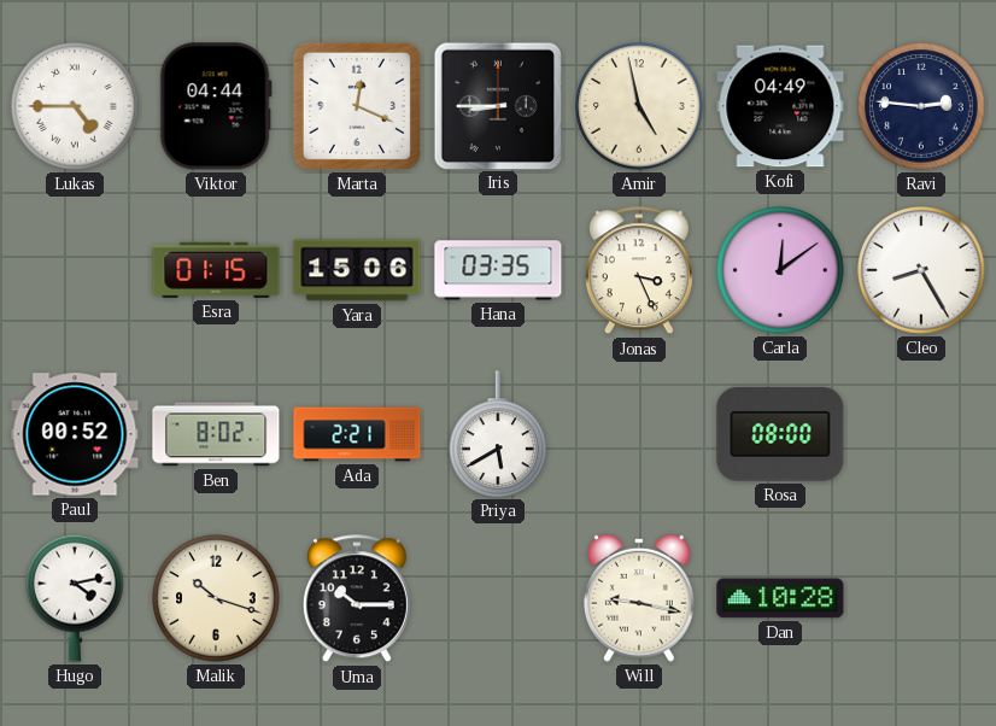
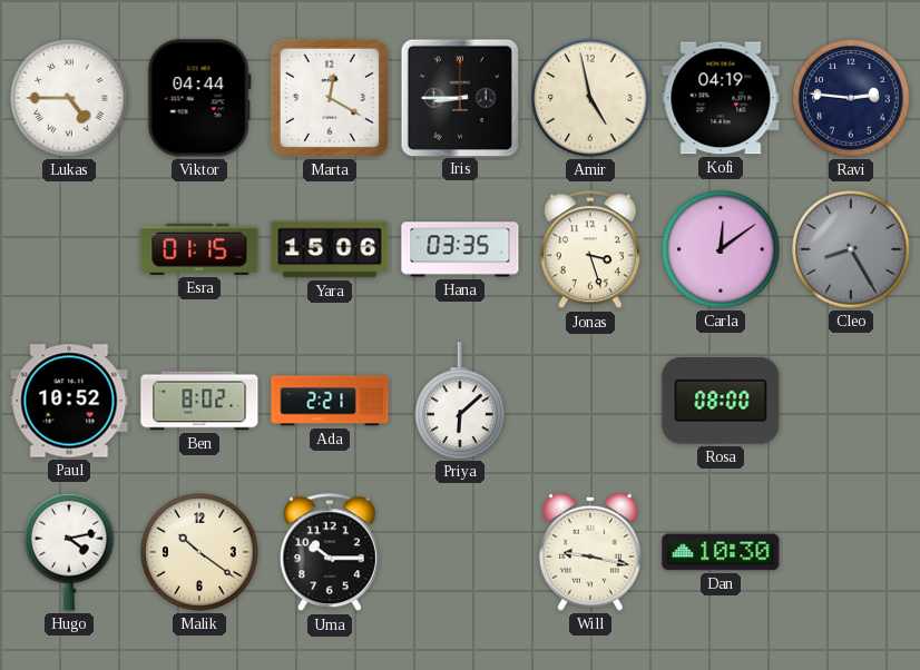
Marta: 12:19 -> 12:20 (330, 98)
Kofi: 04:49 -> 04:19 (721, 98)
Jonas: 3:26 -> 3:27 (590, 250)
Cleo dial: white -> grey (851, 249)
Paul: 00:52 -> 10:52 (69, 401)
Priya: 5:40 -> 6:08 (461, 401)
Malik: 10:18 -> 10:21 (199, 552)
Dan: 10:28 -> 10:30 (721, 552)
